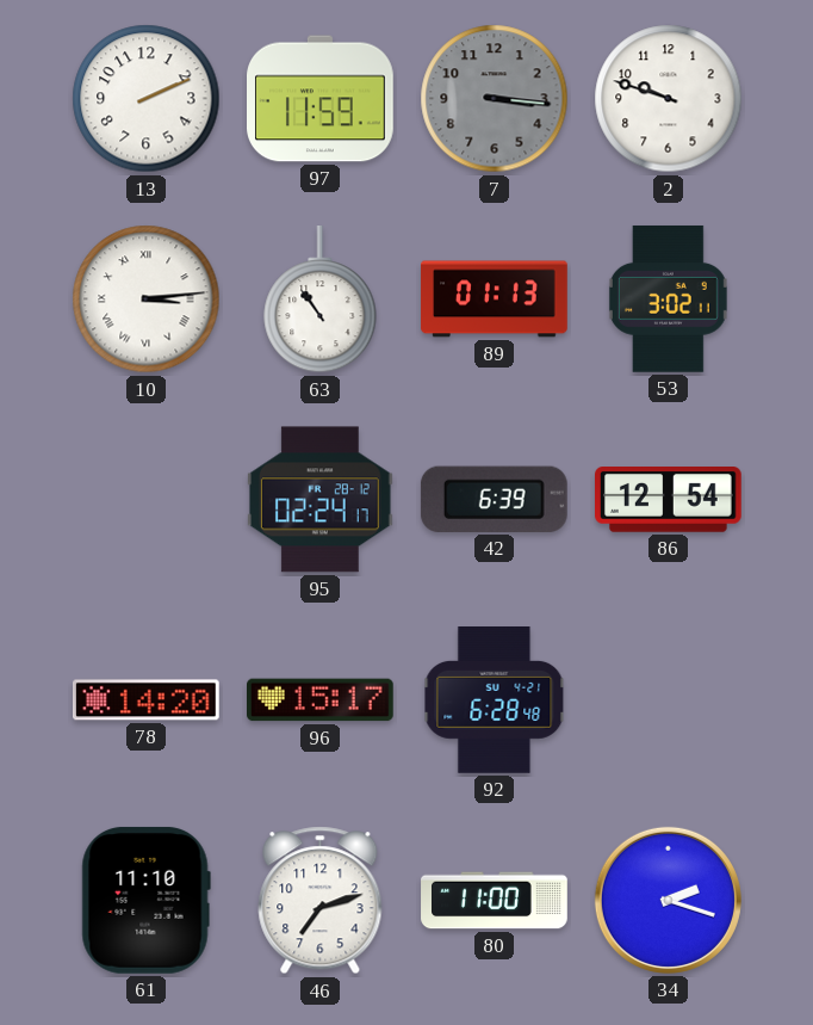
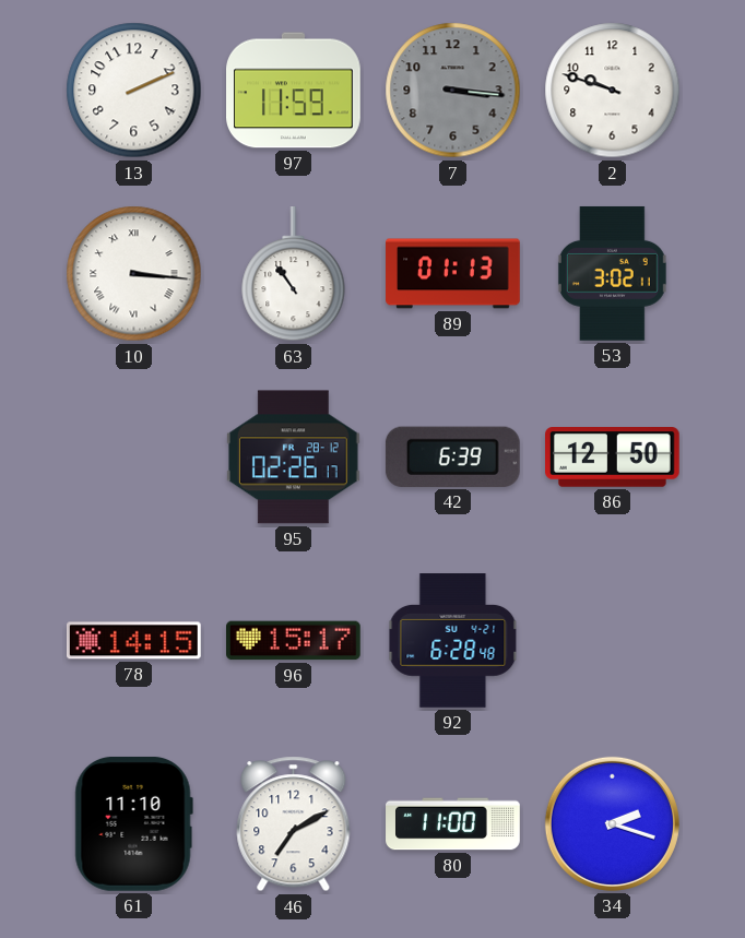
10: 3:14 -> 3:16 (134, 274)
95: 02:24 -> 02:26 (293, 458)
86: 12:54 -> 12:50 (613, 458)
78: 14:20 -> 14:15 (134, 641)
46: 7:12 -> 7:10 (294, 824)
